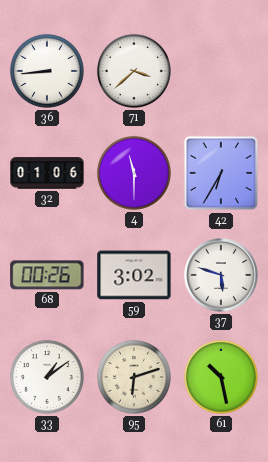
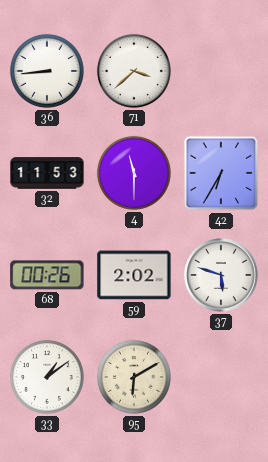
32: 01:06 -> 11:53 (47, 173)
59: 3:02 -> 2:02 (134, 275)
95: 6:12 -> 6:10 (134, 377)
61: 10:28 -> none (221, 377)
